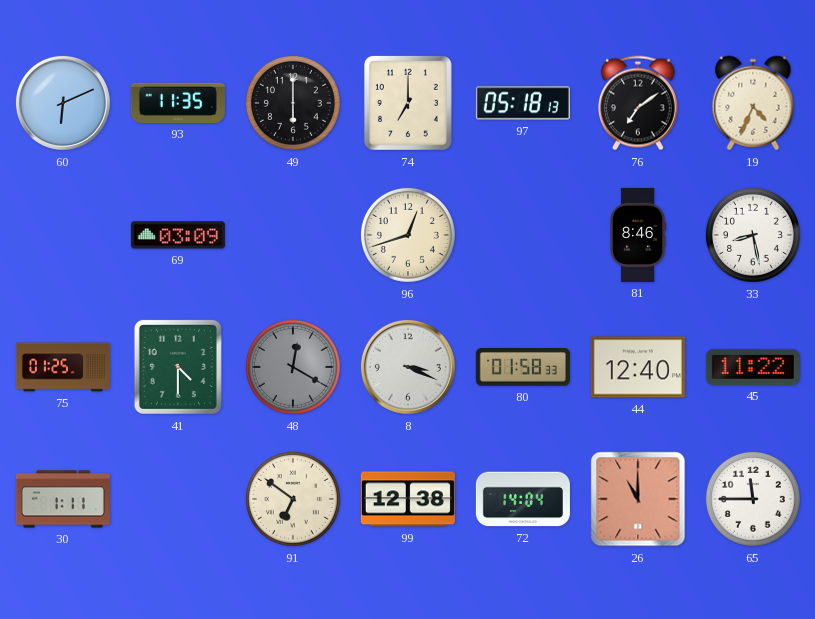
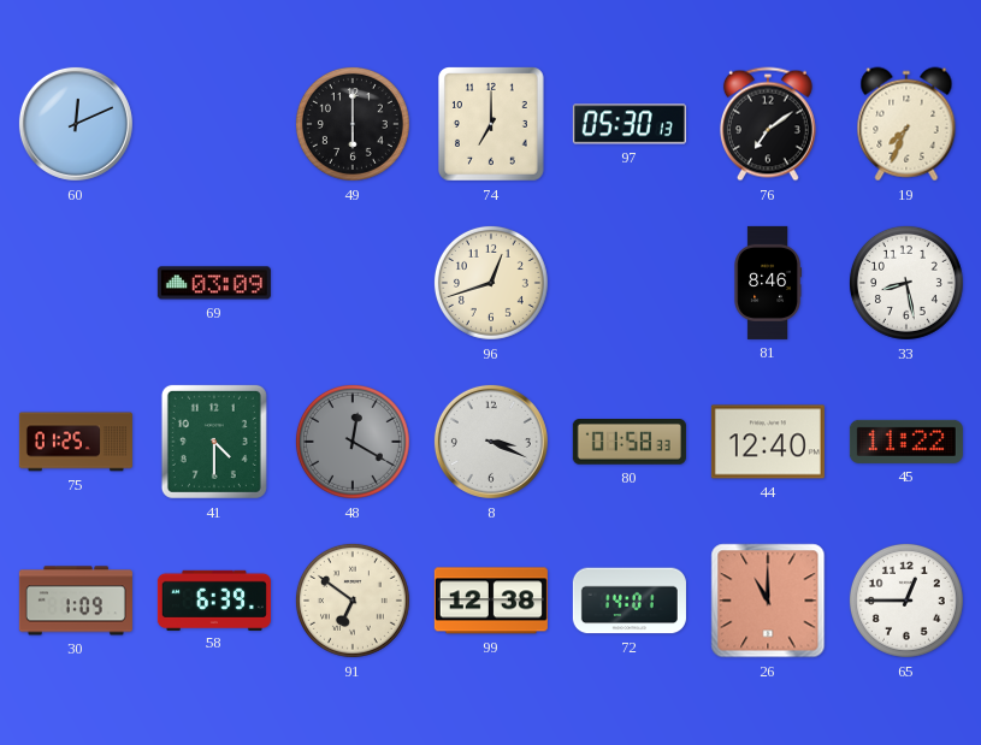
60: 6:11 -> 12:11 (76, 124)
93: 11:35 -> none (178, 103)
97: 05:18 -> 05:30 (630, 124)
19: 4:34 -> 7:34 (906, 124)
30: 1:11 -> 1:09 (76, 601)
58: none -> 6:39 (214, 599)
72: 14:04 -> 14:01 (630, 601)
65: 11:45 -> 12:45 (906, 601)
